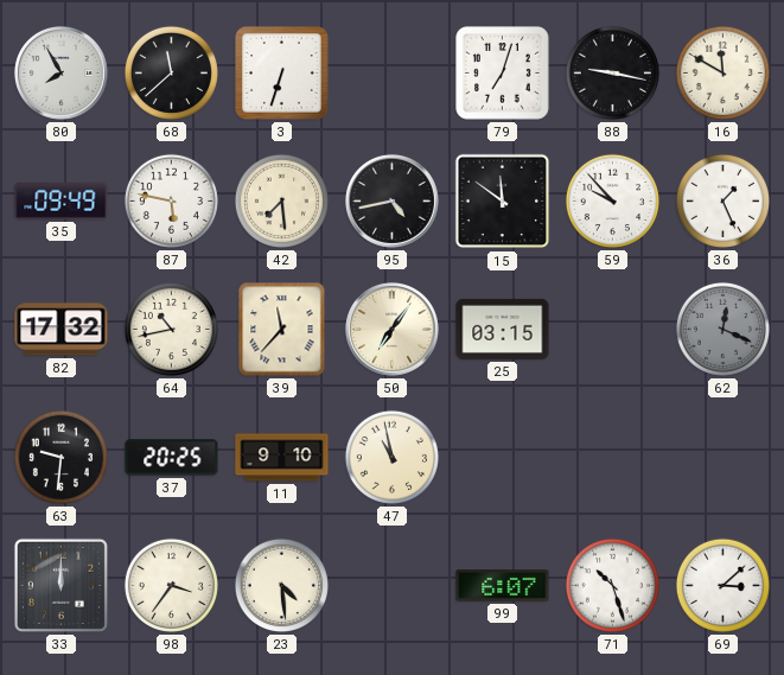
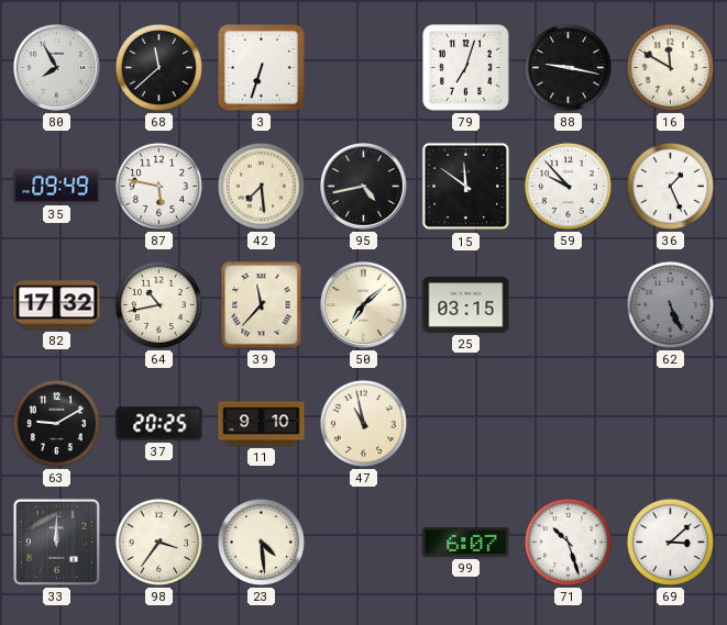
50: 7:06 -> 7:08 (363, 304)
62: 12:19 -> 5:26 (670, 304)
63: 9:31 -> 9:10 (56, 423)
